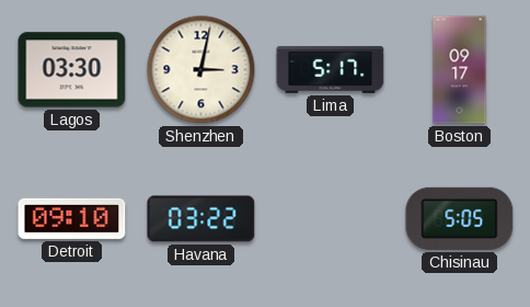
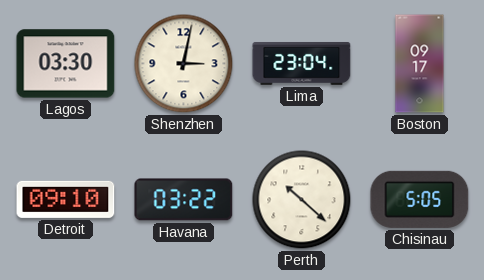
Lima: 5:17 -> 23:04 (302, 63)
Perth: none -> 10:22 (302, 200)
